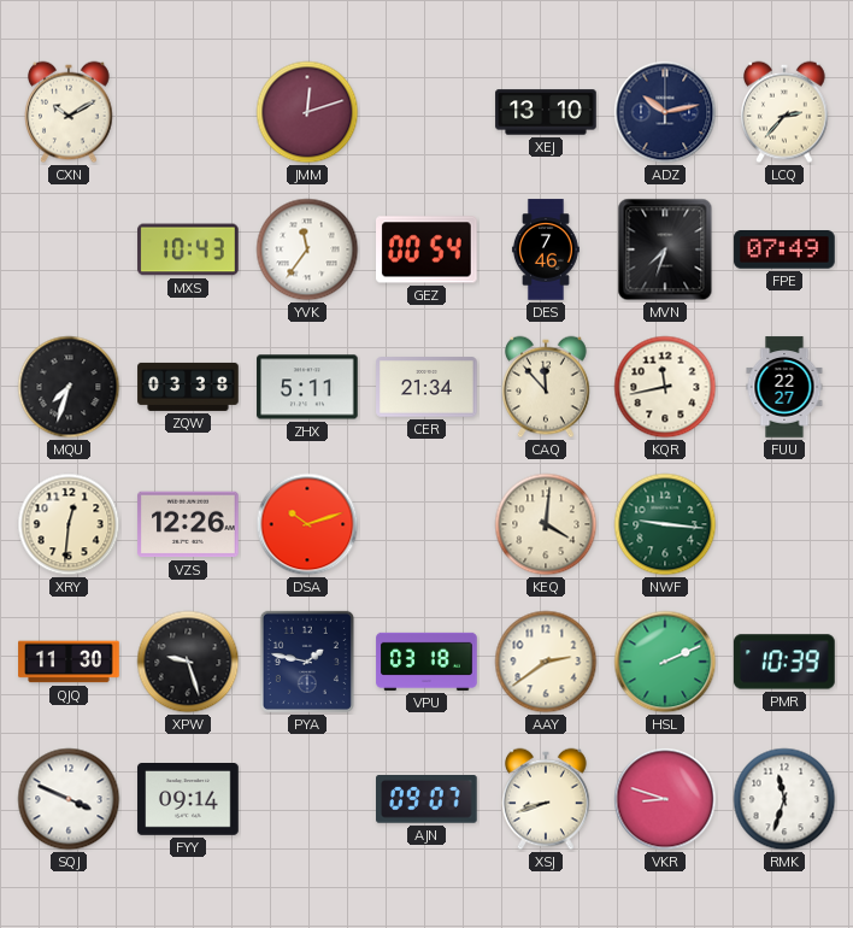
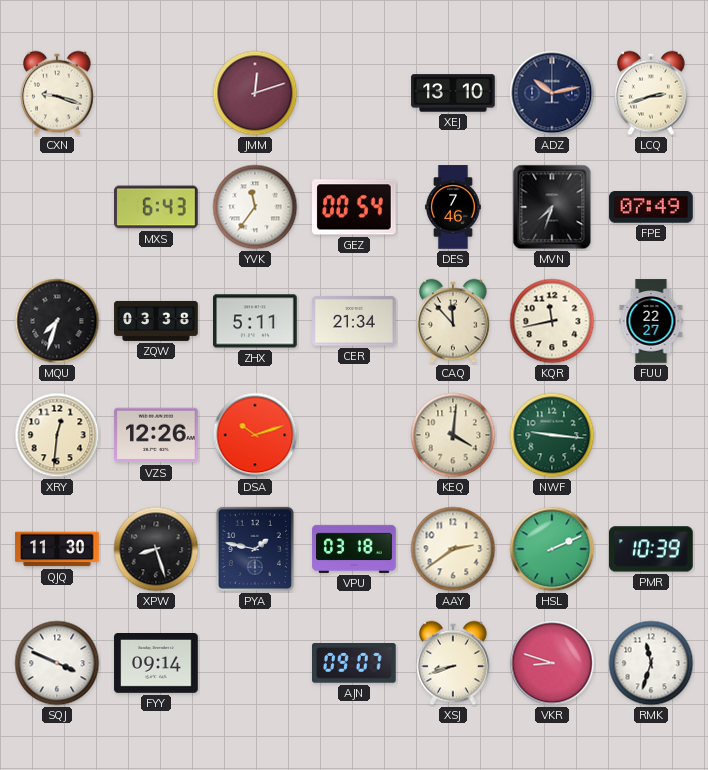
CXN: 10:10 -> 9:18 (57, 93)
LCQ: 2:37 -> 2:42 (651, 93)
MXS: 10:43 -> 6:43 (156, 207)
XPW: 9:27 -> 8:27 (156, 549)
